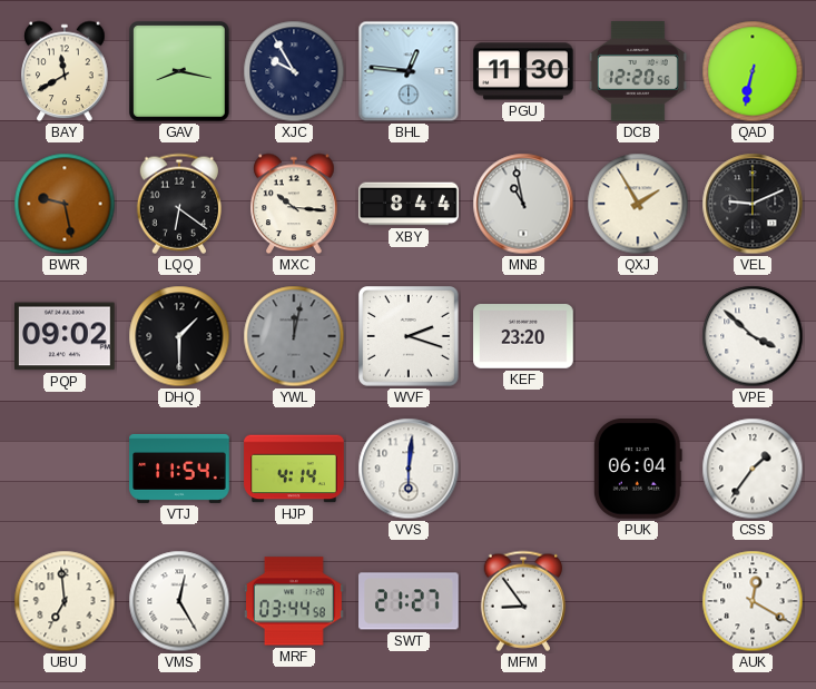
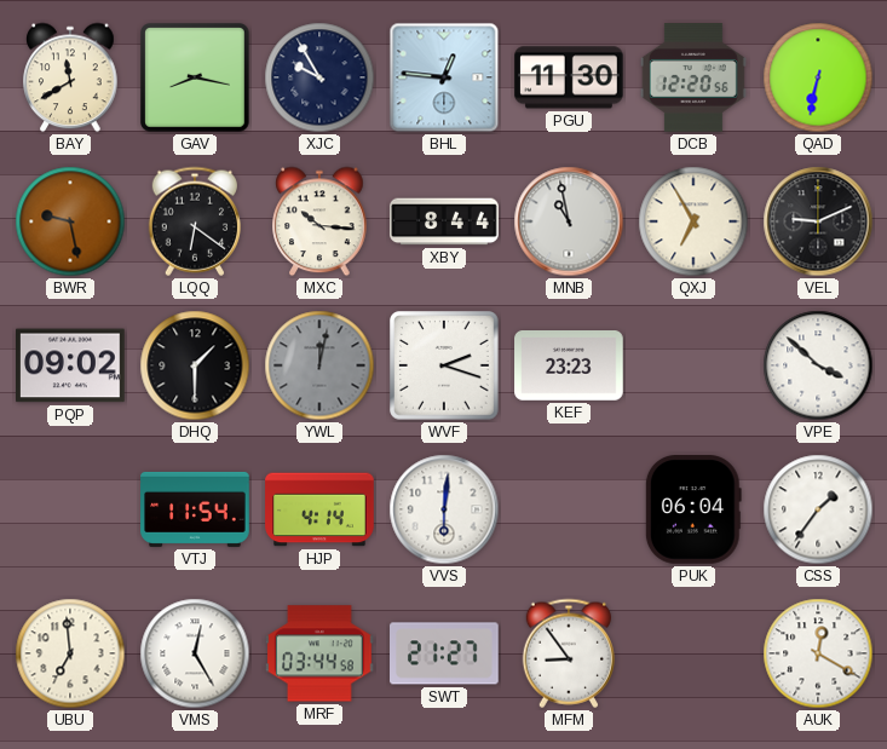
QXJ: 1:55 -> 6:55 (693, 221)
KEF: 23:20 -> 23:23 (569, 367)
